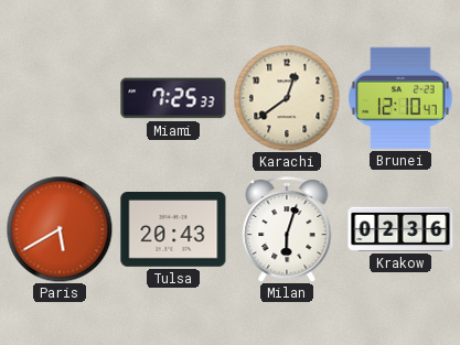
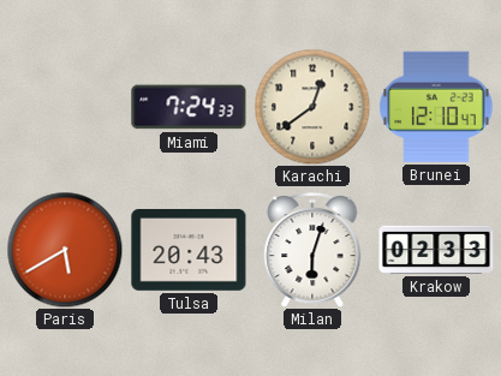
Miami: 7:25 -> 7:24 (189, 107)
Krakow: 02:36 -> 02:33 (436, 250)
